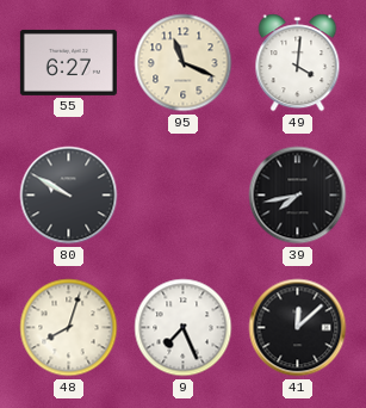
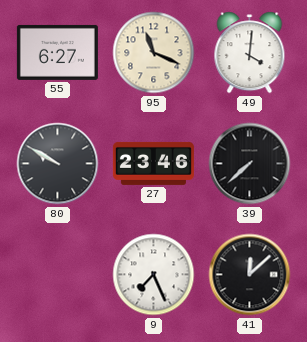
27: none -> 23:46 (153, 163)
39: 7:43 -> 7:38 (250, 164)
48: 8:03 -> none (69, 328)
